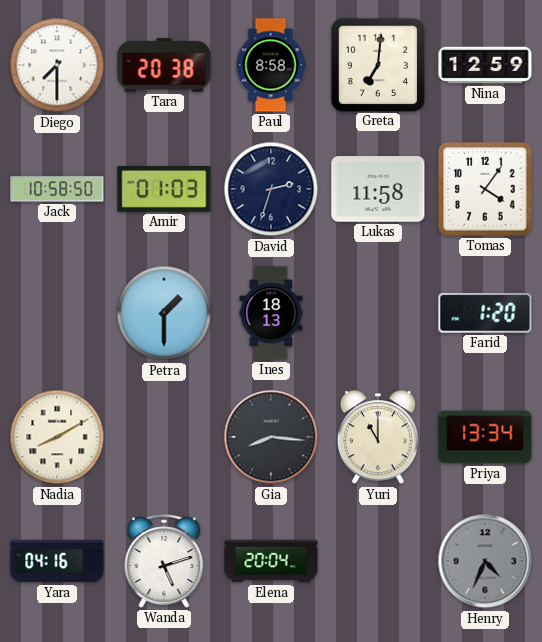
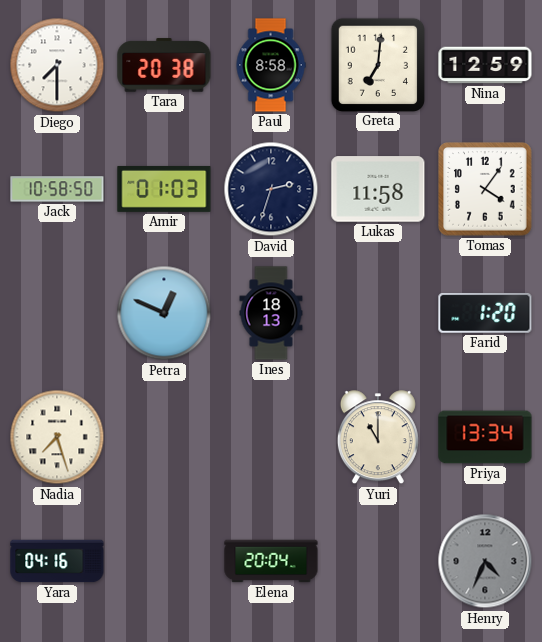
Petra: 1:30 -> 12:49 (164, 313)
Nadia: 8:10 -> 7:27 (57, 437)
Gia: 8:16 -> none (271, 437)
Wanda: 5:12 -> none (164, 561)
